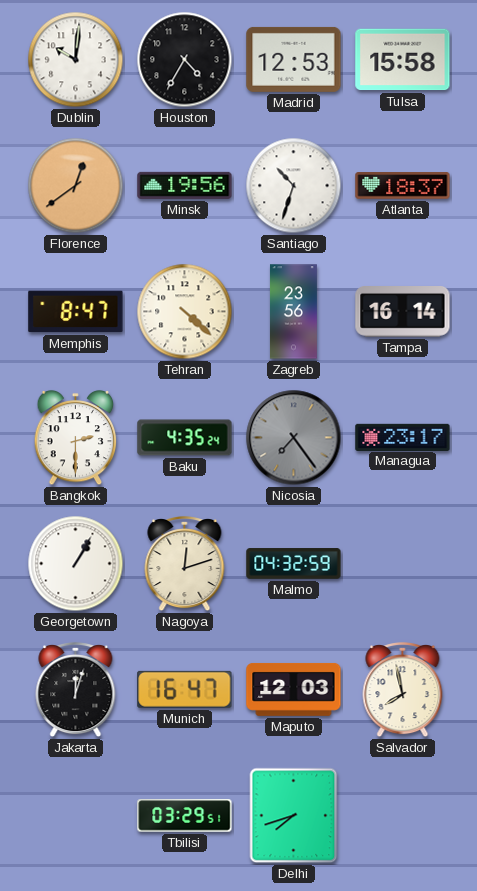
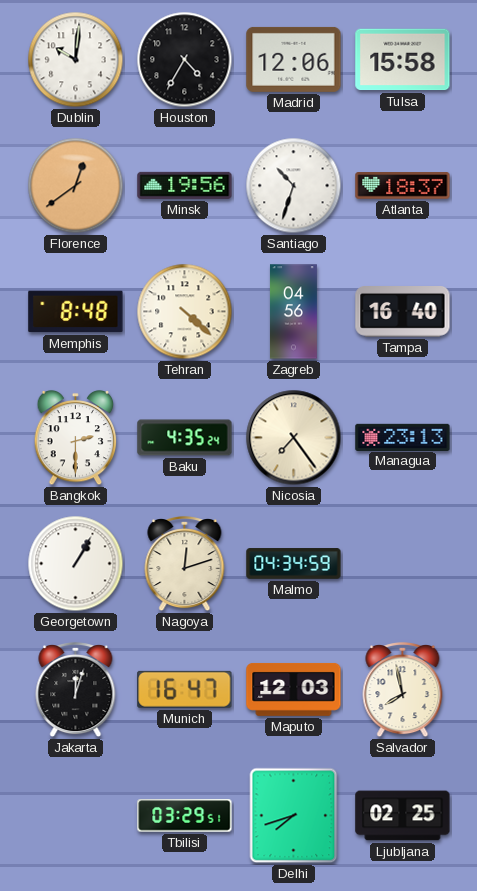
Madrid: 12:53 -> 12:06 (294, 59)
Memphis: 8:47 -> 8:48 (76, 312)
Zagreb: 23:56 -> 04:56 (293, 312)
Tampa: 16:14 -> 16:40 (403, 312)
Nicosia dial: grey -> cream (294, 438)
Managua: 23:17 -> 23:13 (403, 437)
Malmo: 04:32 -> 04:34 (294, 564)
Ljubljana: none -> 02:25 (403, 816)
